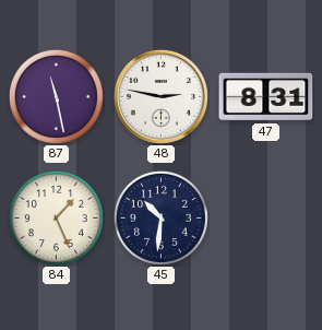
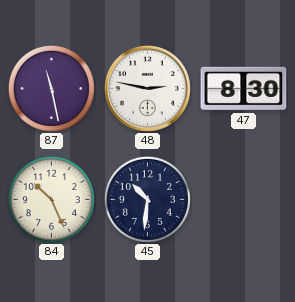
47: 8:31 -> 8:30 (244, 89)
84: 1:26 -> 10:26 (51, 199)
